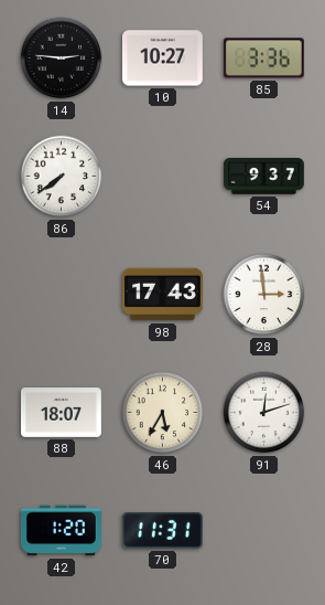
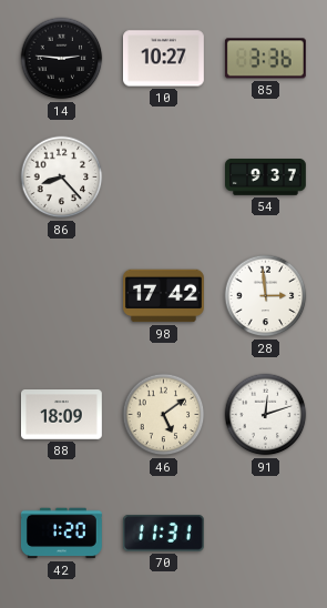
86: 7:39 -> 8:23 (62, 178)
98: 17:43 -> 17:42 (164, 296)
88: 18:07 -> 18:09 (62, 415)
46: 5:35 -> 5:09 (164, 415)
